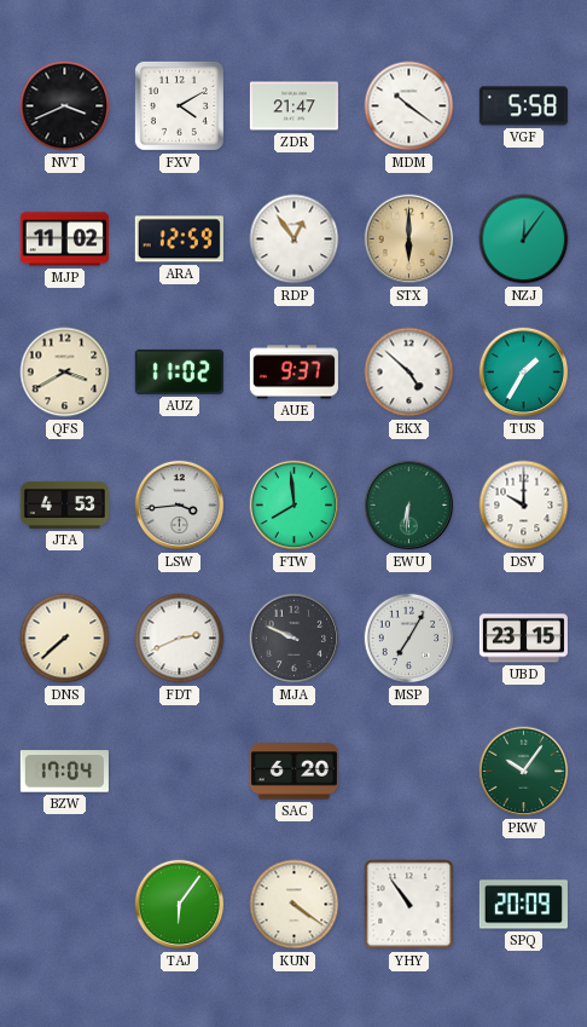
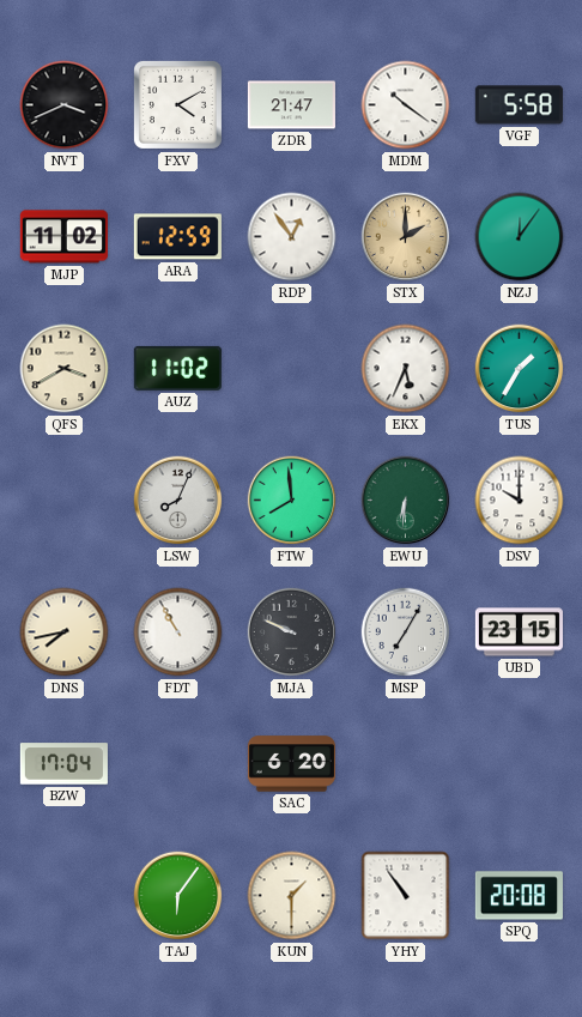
STX: 6:00 -> 2:00 (406, 237)
AUE: 9:37 -> none (293, 373)
EKX: 4:52 -> 5:34 (406, 369)
JTA: 4:53 -> none (64, 504)
LSW: 3:44 -> 8:04 (178, 501)
DNS: 7:38 -> 7:43 (65, 632)
FDT: 2:41 -> 10:55 (178, 632)
PKW: 10:06 -> none (524, 772)
KUN: 4:21 -> 1:30 (292, 896)
SPQ: 20:09 -> 20:08 (519, 896)
